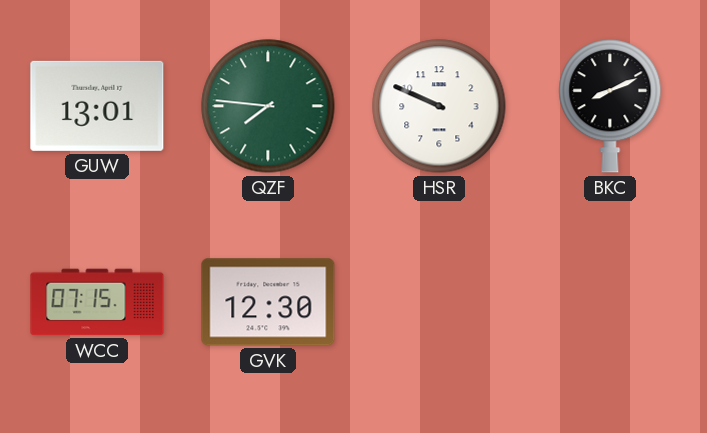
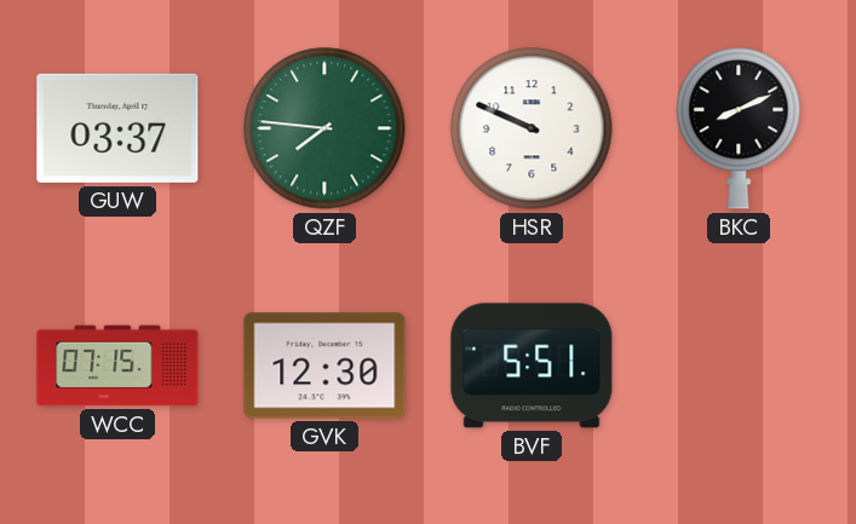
GUW: 13:01 -> 03:37 (117, 128)
BVF: none -> 5:51 (532, 365)
